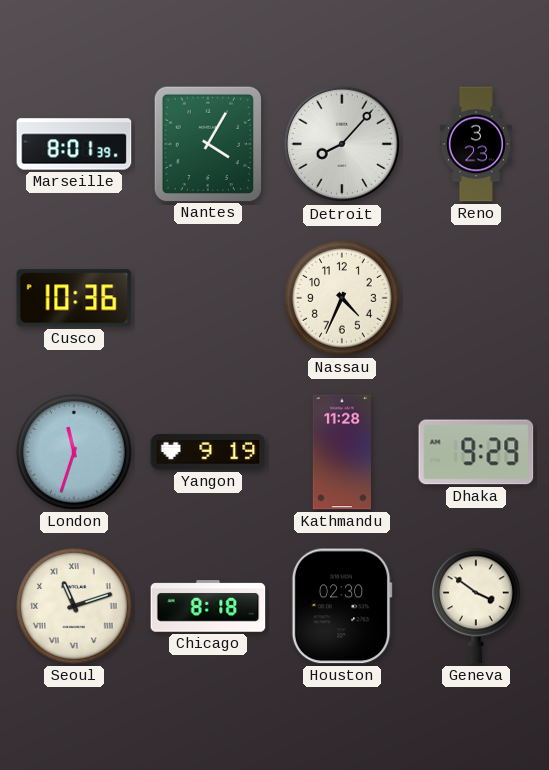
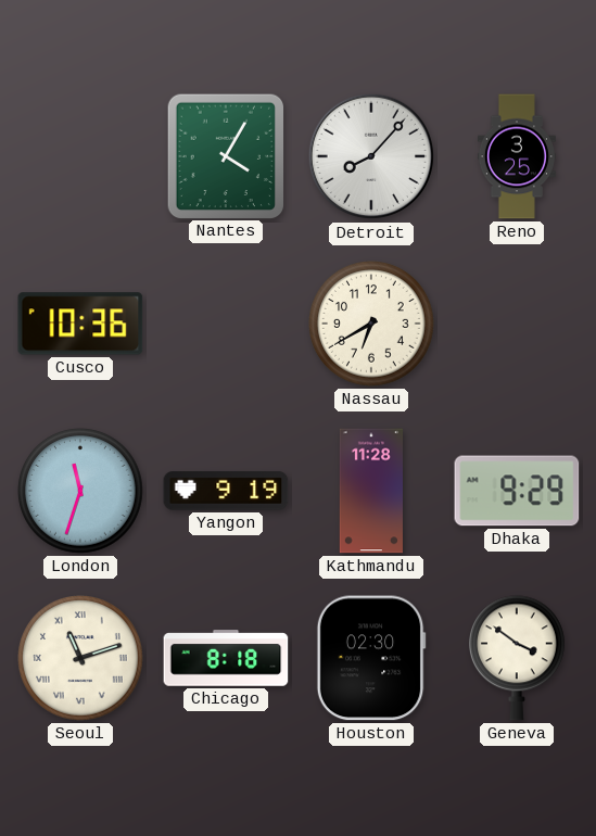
Marseille: 8:01 -> none (74, 144)
Reno: 3:23 -> 3:25 (517, 156)
Nassau: 4:34 -> 6:40 (371, 324)
